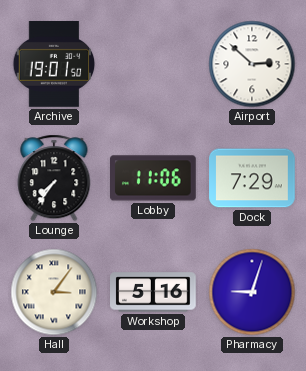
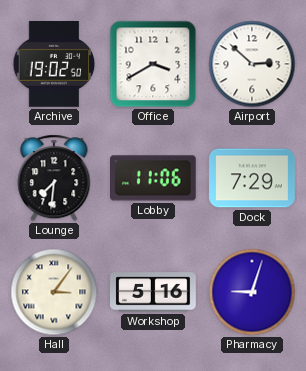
Archive: 19:01 -> 19:02 (54, 65)
Office: none -> 3:40 (153, 64)
Lounge: 7:36 -> 7:31 (54, 178)
